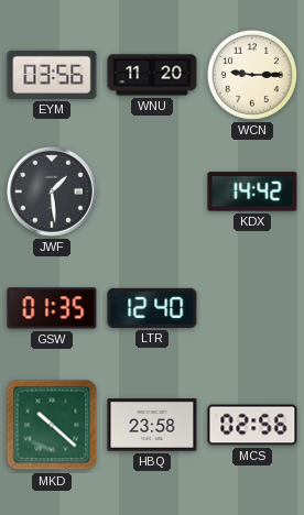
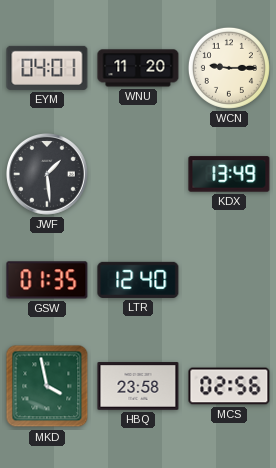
EYM: 03:56 -> 04:01 (47, 68)
KDX: 14:42 -> 13:49 (229, 174)
MKD: 10:22 -> 3:58 (47, 386)
